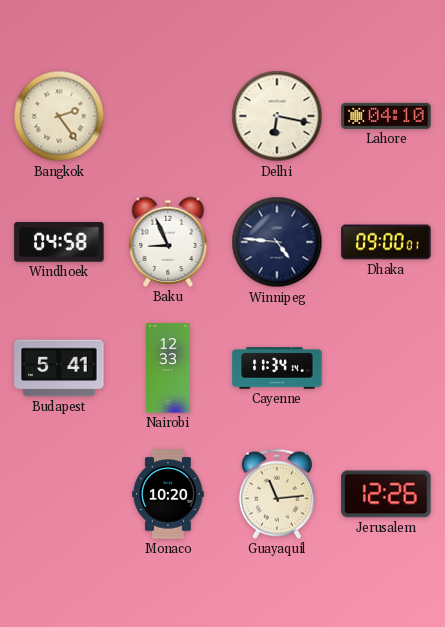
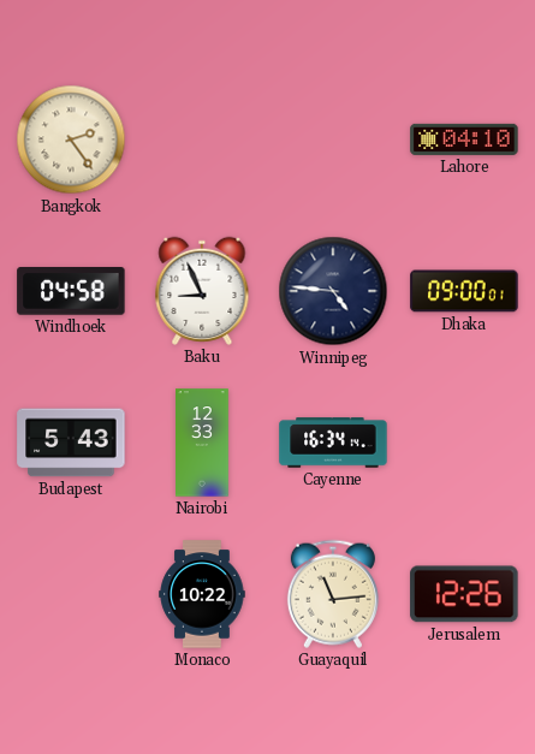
Delhi: 6:17 -> none (277, 116)
Budapest: 5:41 -> 5:43 (71, 443)
Cayenne: 11:34 -> 16:34 (333, 443)
Monaco: 10:20 -> 10:22 (202, 594)
